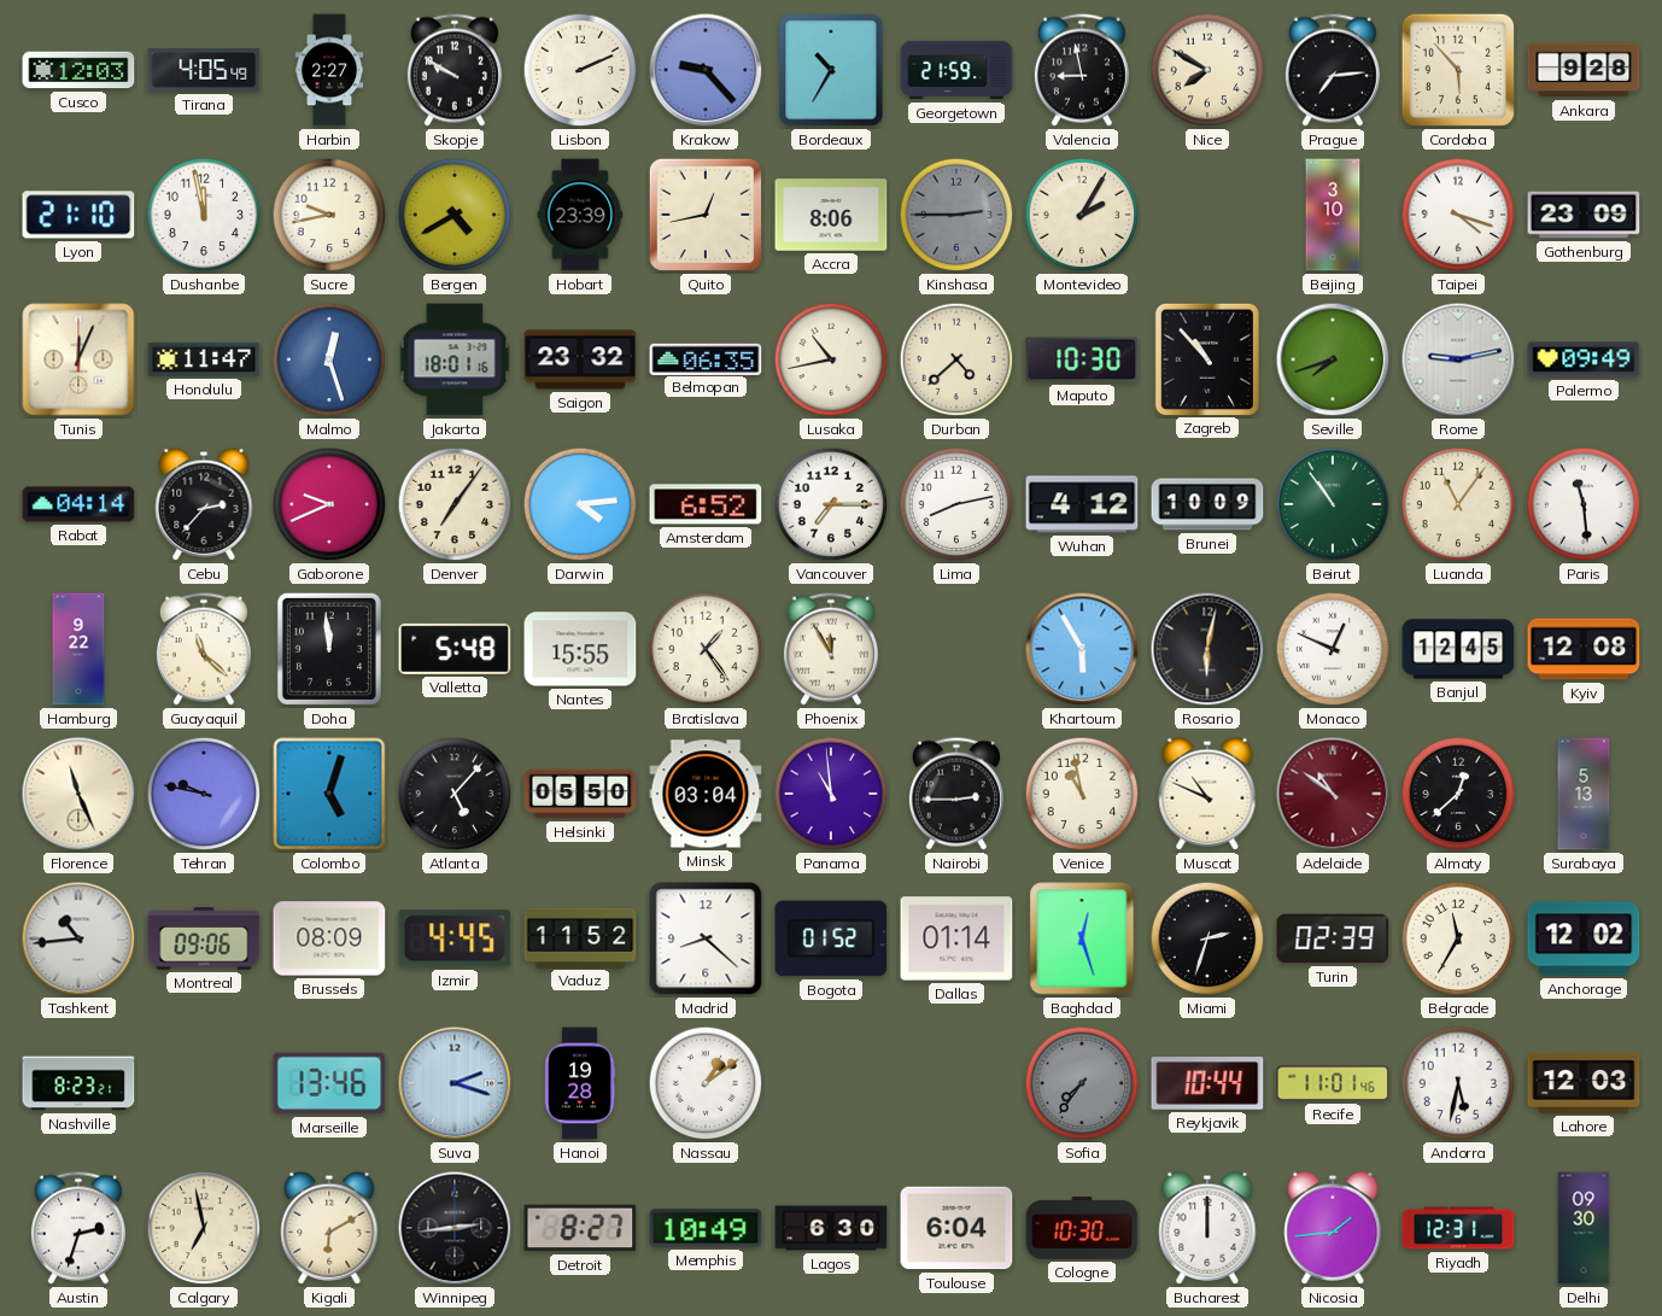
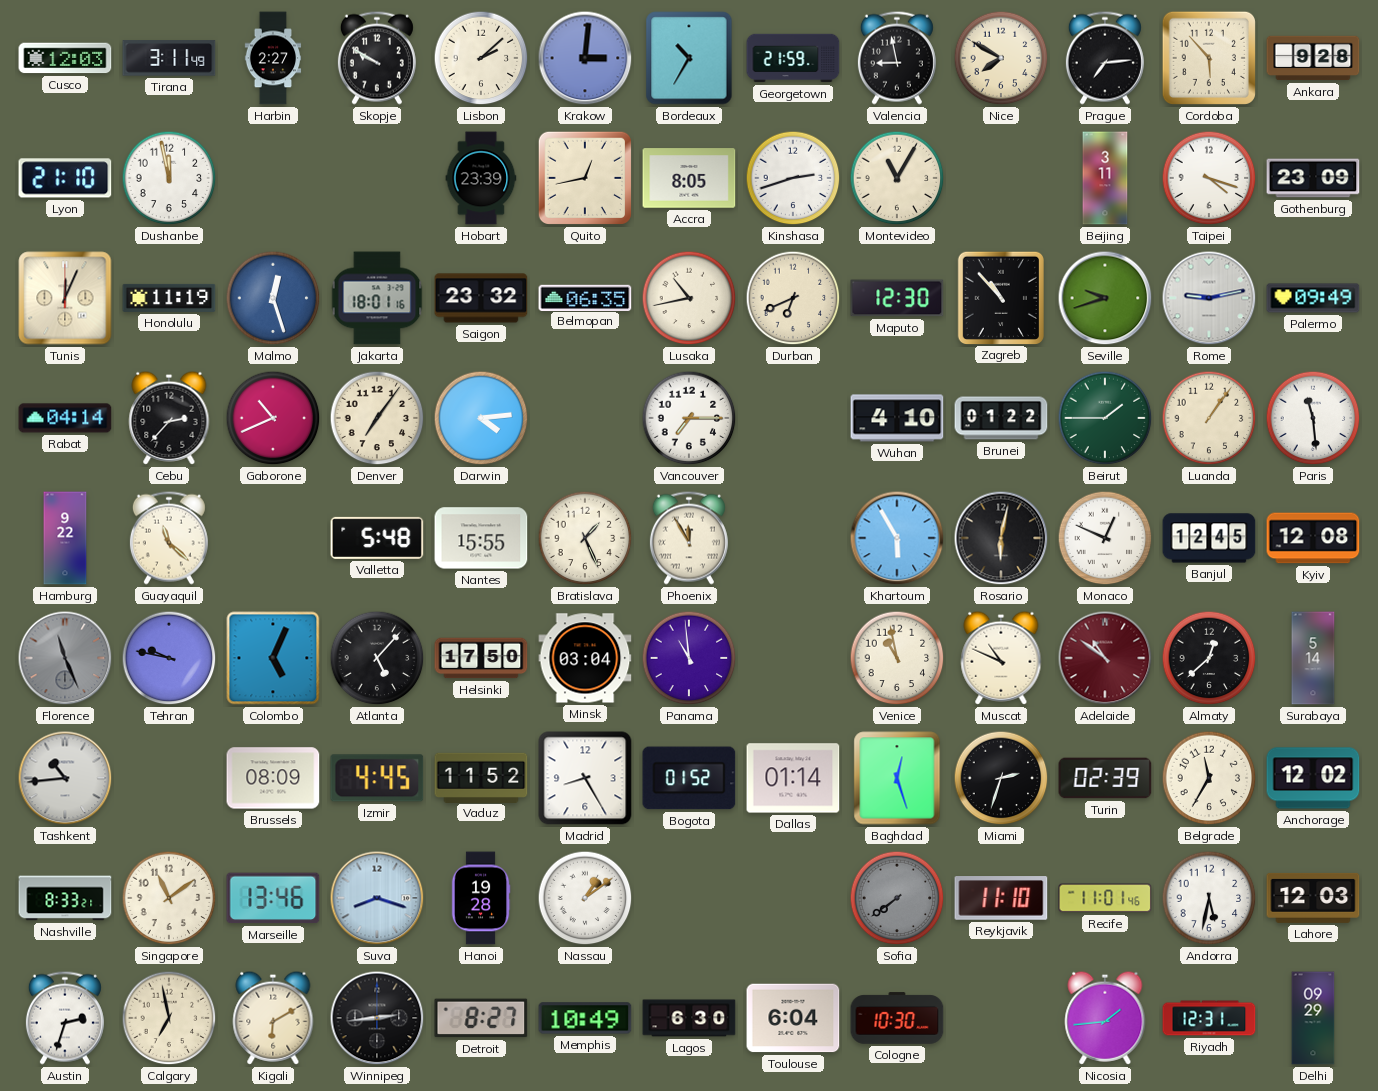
Tirana: 4:05 -> 3:11 (169, 58)
Lisbon: 2:11 -> 2:08 (481, 58)
Krakow: 9:23 -> 3:01 (585, 58)
Sucre: 9:43 -> none (329, 215)
Bergen: 4:40 -> none (455, 215)
Accra: 8:06 -> 8:05 (689, 178)
Kinshasa: 2:45 -> 2:42 (793, 178)
Kinshasa dial: grey -> white (793, 178)
Montevideo: 2:05 -> 11:05 (897, 178)
Beijing: 3:10 -> 3:11 (1105, 178)
Honolulu: 11:47 -> 11:19 (169, 298)
Durban: 4:38 -> 6:41 (793, 298)
Maputo: 10:30 -> 12:30 (897, 298)
Seville: 7:42 -> 9:42 (1105, 298)
Gaborone: 9:41 -> 10:41 (273, 418)
Amsterdam: 6:52 -> none (706, 504)
Lima: 8:13 -> none (956, 504)
Wuhan: 4:12 -> 4:10 (897, 418)
Brunei: 10:09 -> 01:22 (1001, 418)
Beirut: 10:54 -> 1:45 (1105, 418)
Luanda: 11:06 -> 1:06 (1209, 418)
Doha: 11:59 -> none (329, 649)
Bratislava: 1:24 -> 1:26 (585, 538)
Florence dial: cream -> grey (65, 658)
Colombo: 5:03 -> 5:04 (273, 658)
Helsinki: 05:50 -> 17:50 (481, 658)
Nairobi: 2:45 -> none (956, 794)
Surabaya: 5:13 -> 5:14 (1313, 658)
Montreal: 09:06 -> none (204, 938)
Madrid: 8:22 -> 8:25 (585, 778)
Nashville: 8:23 -> 8:33 (65, 898)
Singapore: none -> 11:09 (169, 898)
Suva: 2:18 -> 8:18 (377, 898)
Sofia: 7:36 -> 7:39 (897, 898)
Reykjavik: 10:44 -> 11:10 (1001, 898)
Bucharest: 12:00 -> none (1207, 1228)
Delhi: 09:30 -> 09:29 (1313, 1018)
